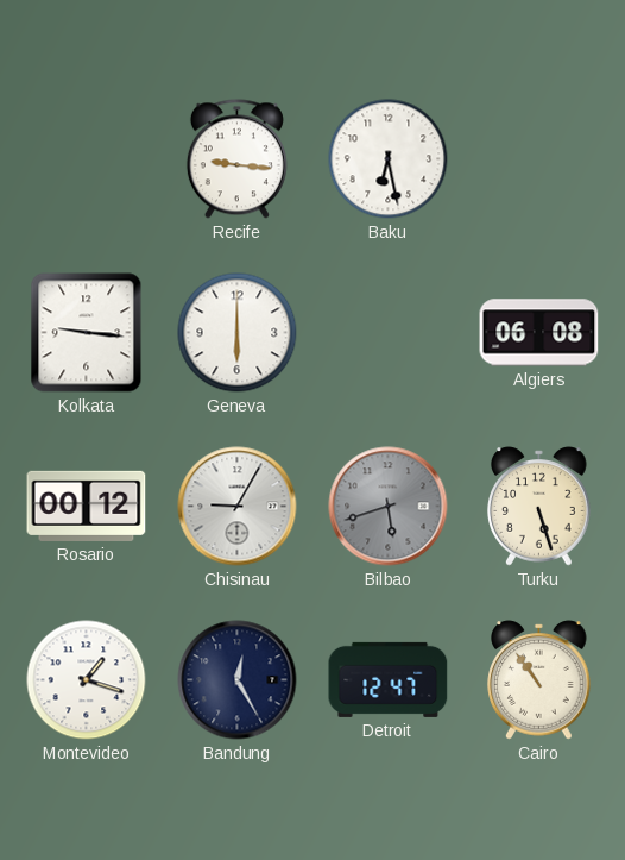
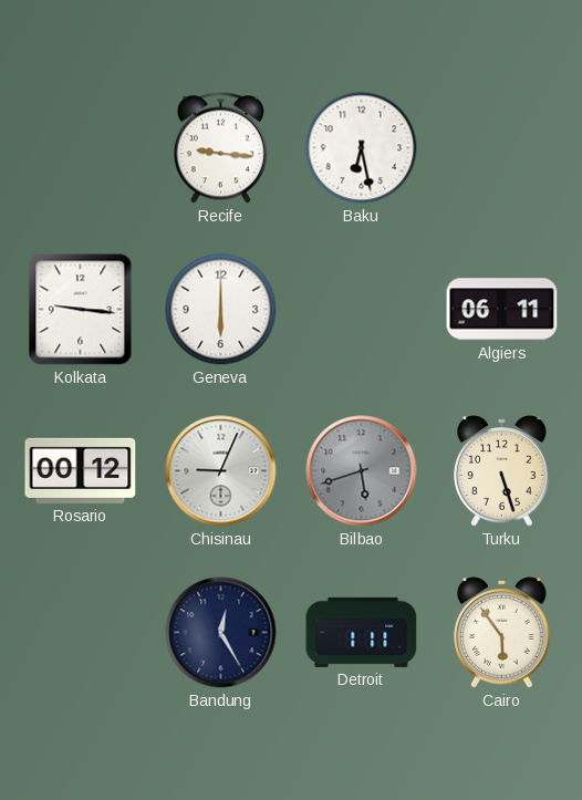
Algiers: 06:08 -> 06:11 (502, 310)
Chisinau: 9:05 -> 9:04 (221, 471)
Montevideo: 1:18 -> none (87, 680)
Detroit: 12:47 -> 1:11 (362, 632)
Cairo: 10:54 -> 5:54 (502, 633)
